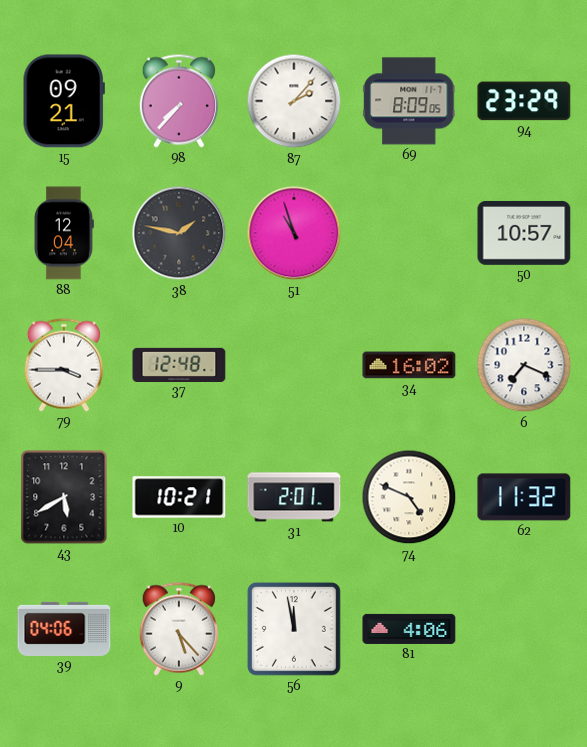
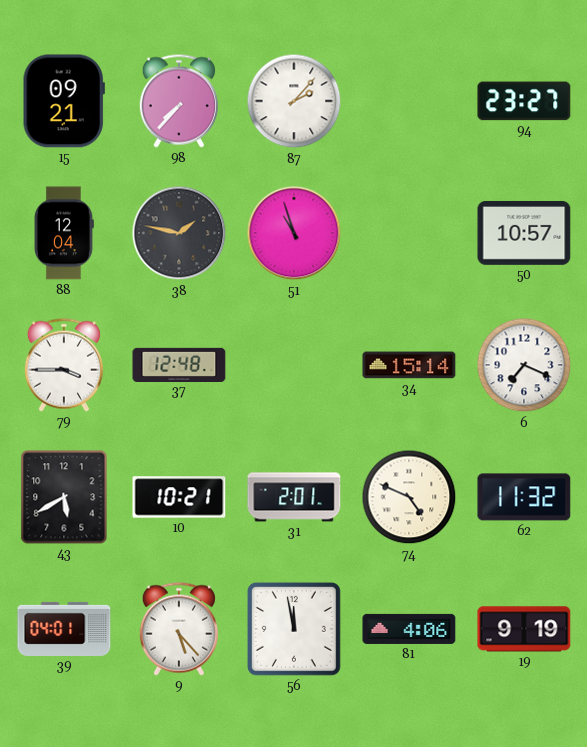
69: 8:09 -> none (409, 101)
94: 23:29 -> 23:27 (524, 101)
34: 16:02 -> 15:14 (409, 365)
39: 04:06 -> 04:01 (64, 629)
19: none -> 9:19 (524, 629)
